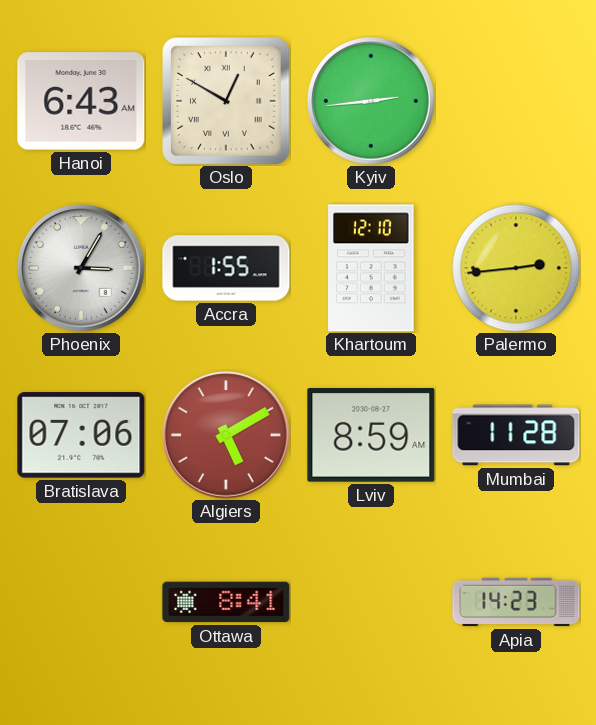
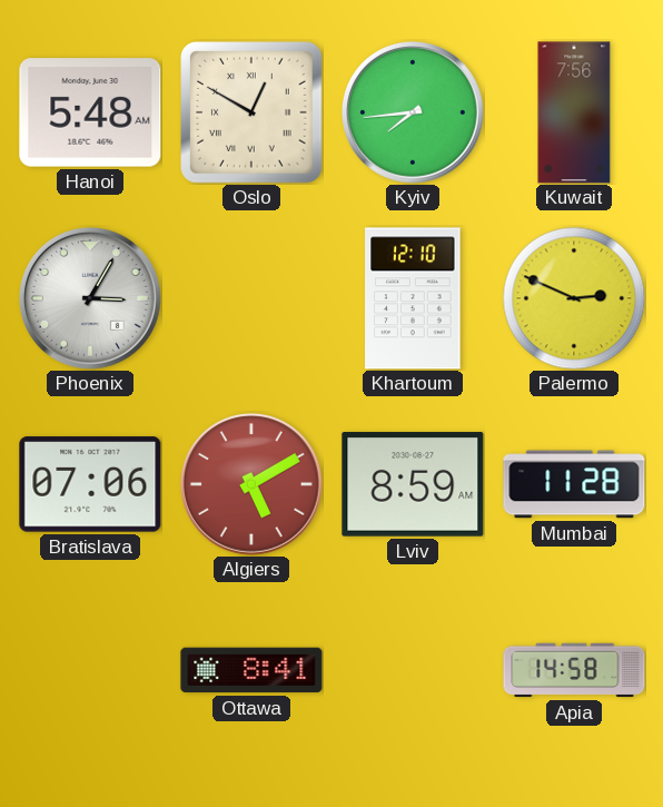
Hanoi: 6:43 -> 5:48 (90, 112)
Kyiv: 2:44 -> 7:44 (413, 112)
Kuwait: none -> 7:56 (574, 112)
Accra: 1:55 -> none (226, 268)
Palermo: 2:44 -> 2:49 (574, 298)
Apia: 14:23 -> 14:58 (574, 670)
